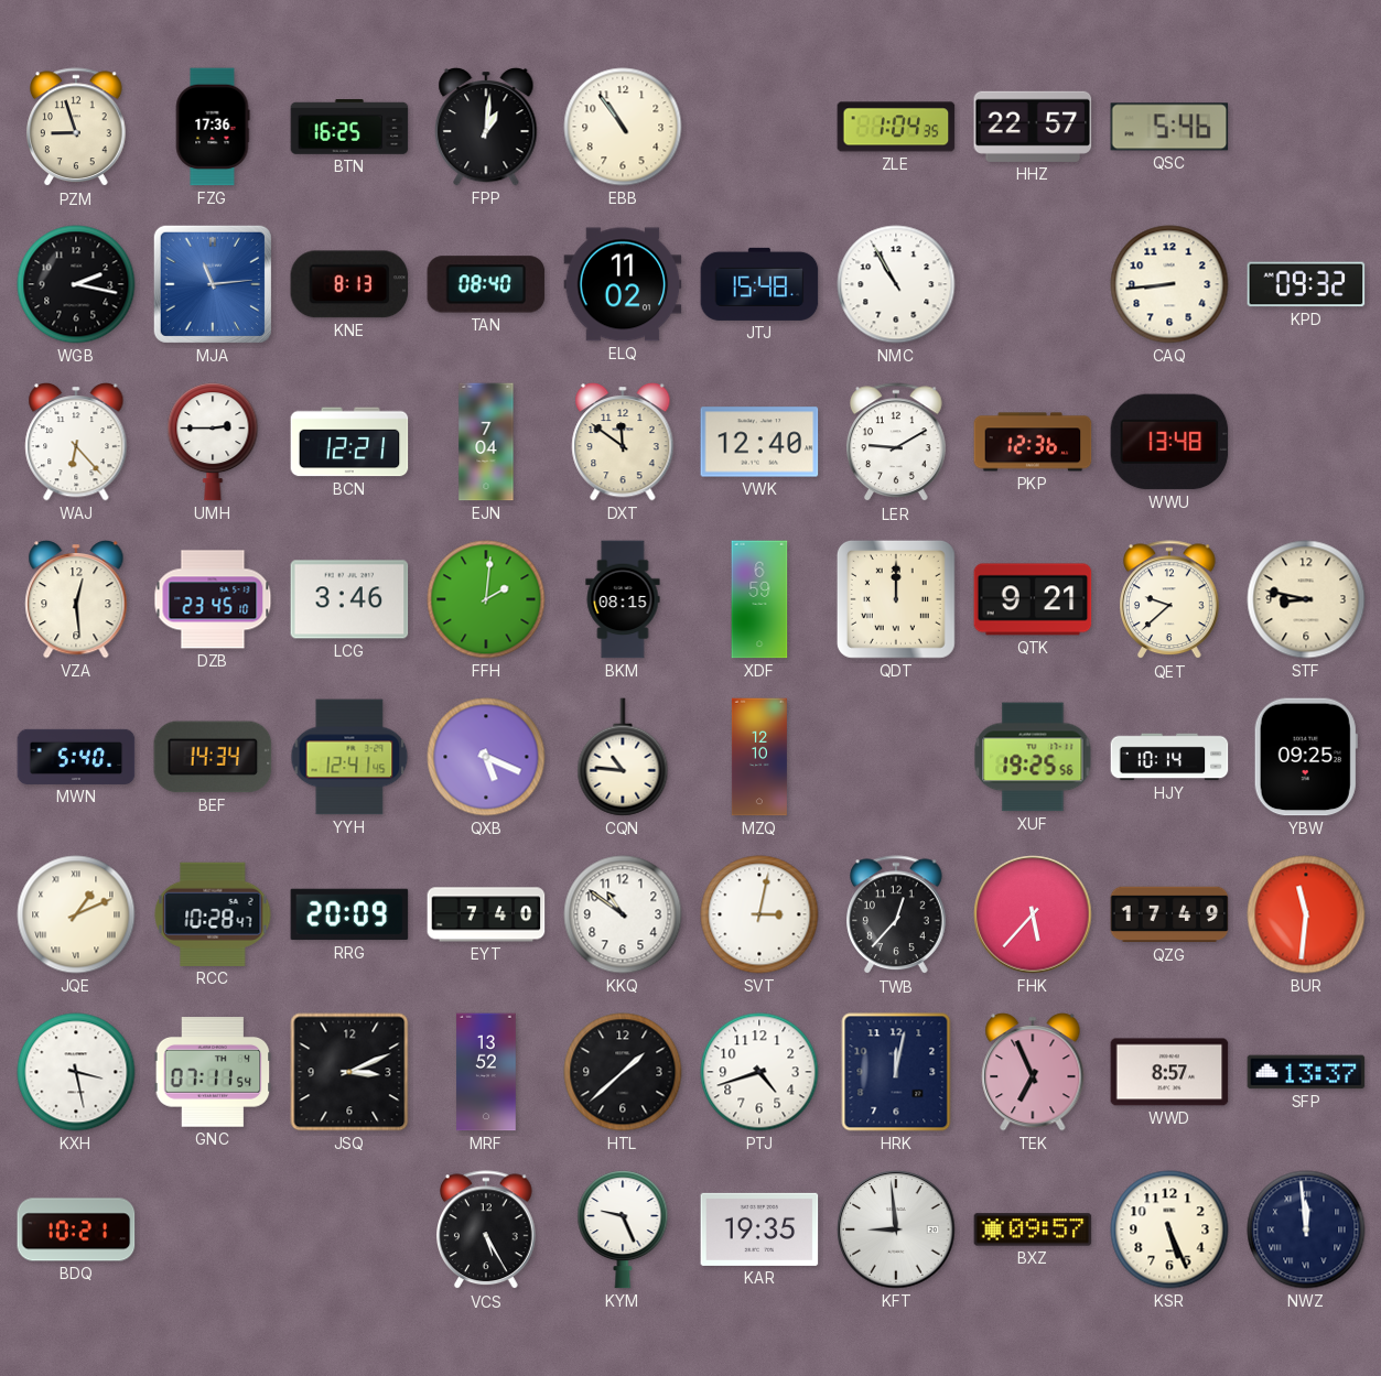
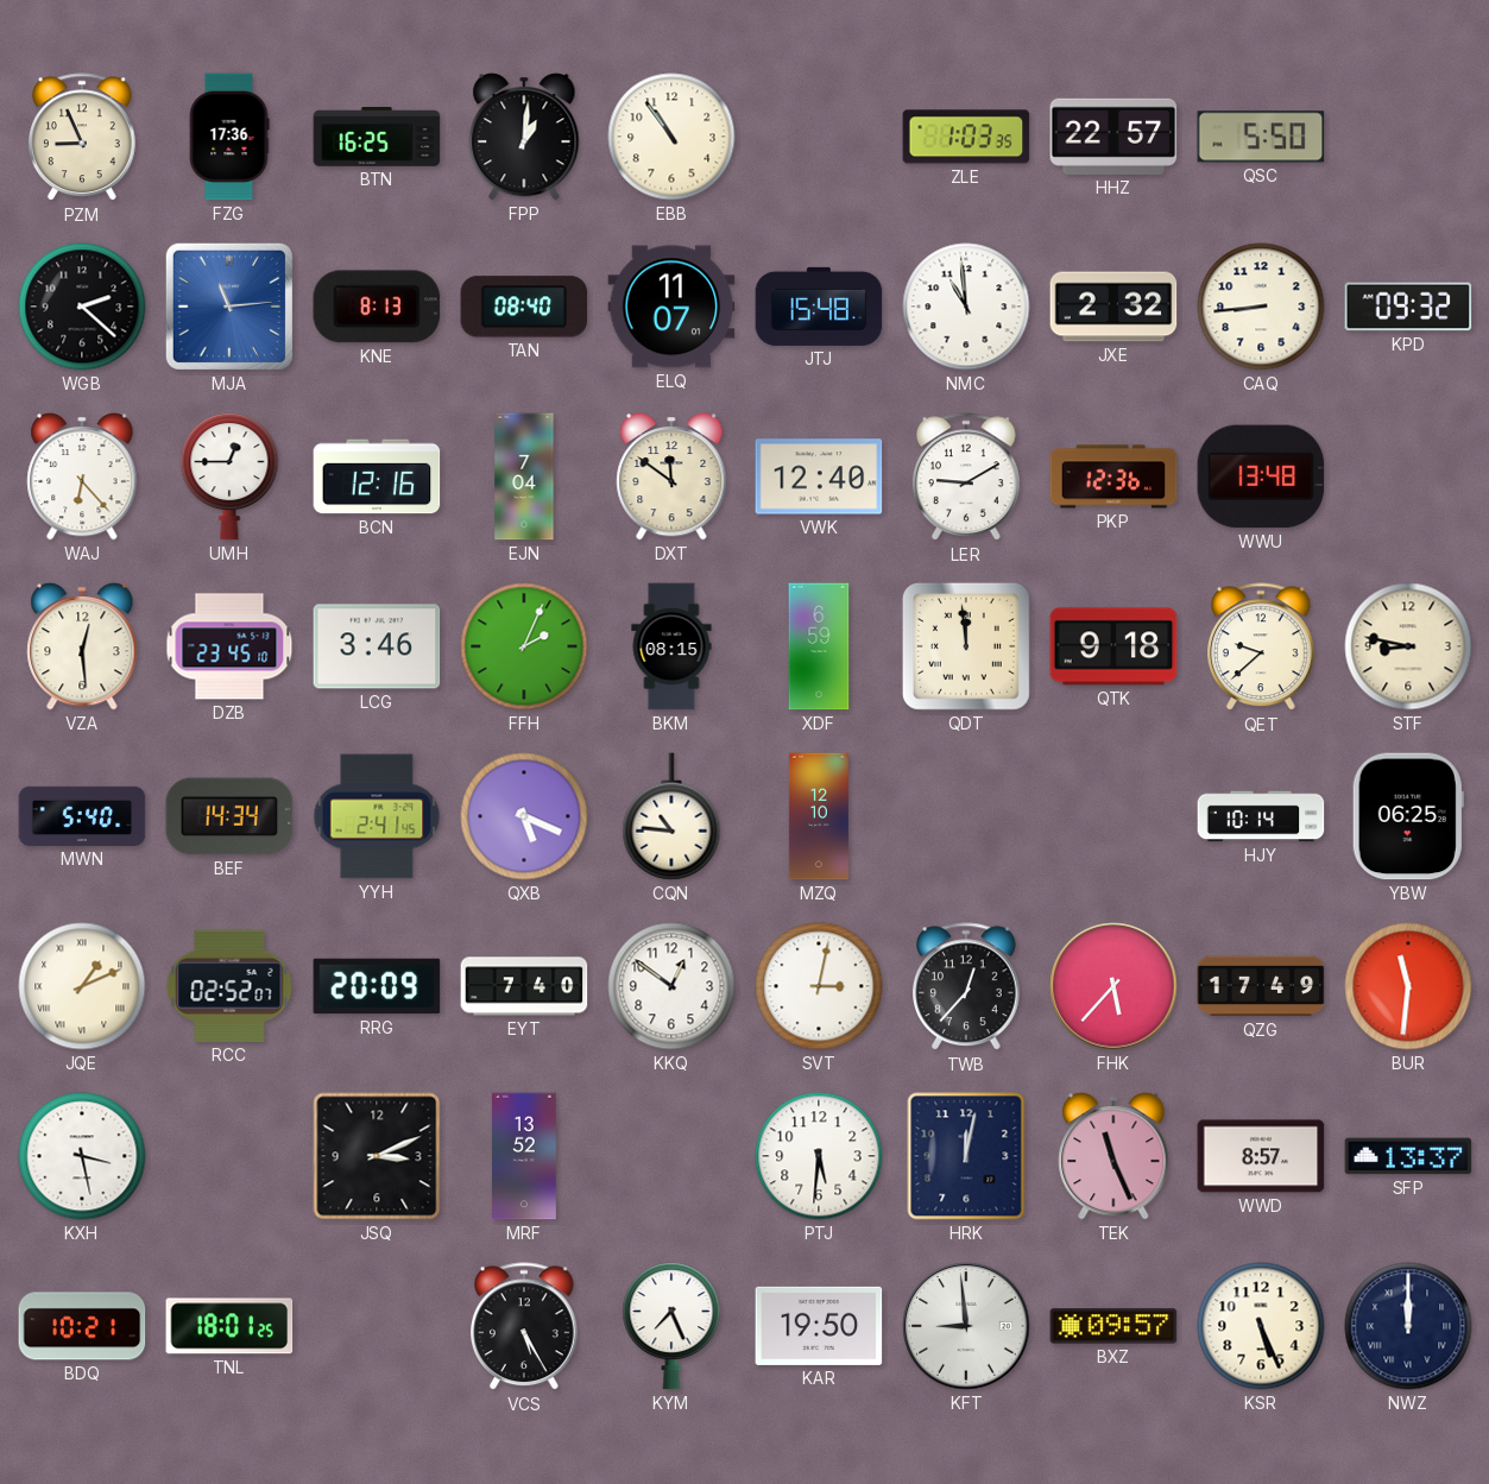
PZM: 8:57 -> 8:56 (83, 138)
ZLE: 1:04 -> 1:03 (966, 137)
QSC: 5:46 -> 5:50 (1261, 137)
WGB: 2:17 -> 2:22 (82, 307)
ELQ: 11:02 -> 11:07 (671, 307)
NMC: 10:55 -> 10:59 (966, 307)
JXE: none -> 2:32 (1113, 307)
UMH: 2:45 -> 12:45 (229, 476)
BCN: 12:21 -> 12:16 (377, 476)
FFH: 2:01 -> 2:04 (524, 646)
QDT: 12:00 -> 11:59 (966, 646)
QTK: 9:21 -> 9:18 (1113, 646)
YYH: 12:41 -> 2:41 (377, 816)
XUF: 19:25 -> none (1033, 757)
YBW: 09:25 -> 06:25 (1408, 816)
RCC: 10:28 -> 02:52 (229, 986)
KKQ: 10:51 -> 12:51 (671, 986)
GNC: 07:11 -> none (213, 1072)
HTL: 1:38 -> none (623, 1072)
PTJ: 4:42 -> 5:31 (819, 1156)
TEK: 6:56 -> 11:26 (1113, 1156)
TNL: none -> 18:01 (229, 1326)
KYM: 9:26 -> 7:26 (671, 1326)
KAR: 19:35 -> 19:50 (819, 1326)
NWZ: 11:59 -> 12:00 (1408, 1326)
